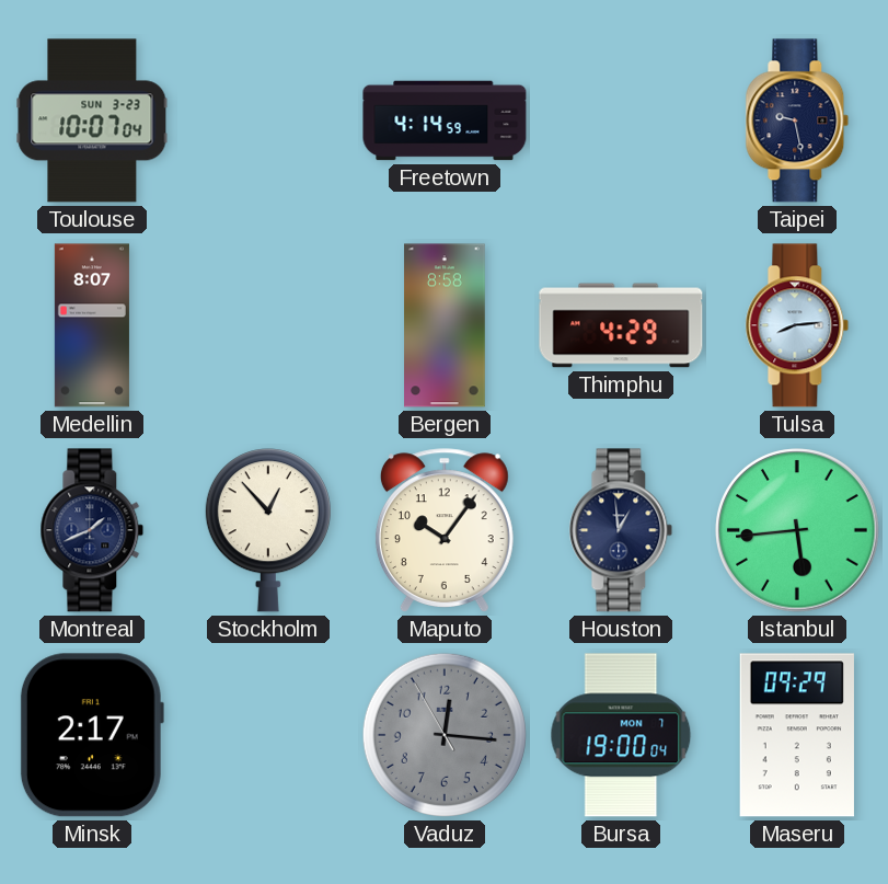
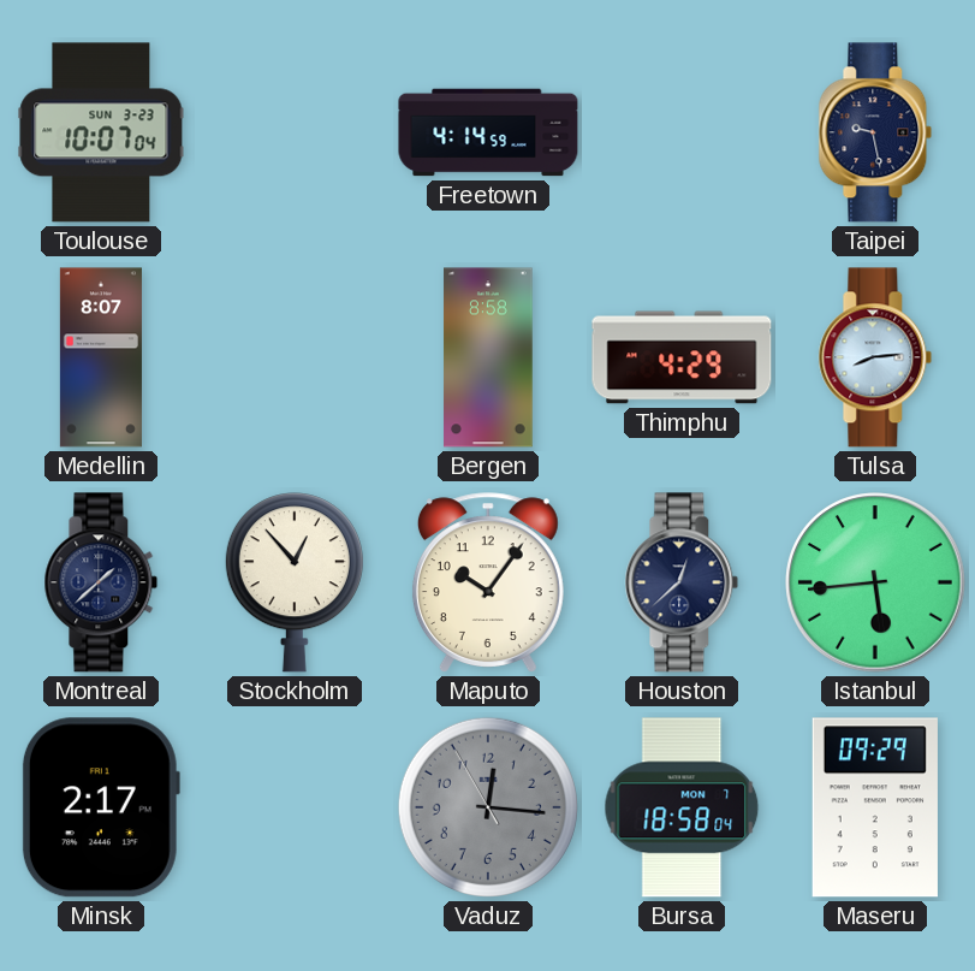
Montreal: 1:41 -> 1:38 (101, 582)
Houston: 12:59 -> 12:38 (682, 582)
Bursa: 19:00 -> 18:58 (682, 807)
